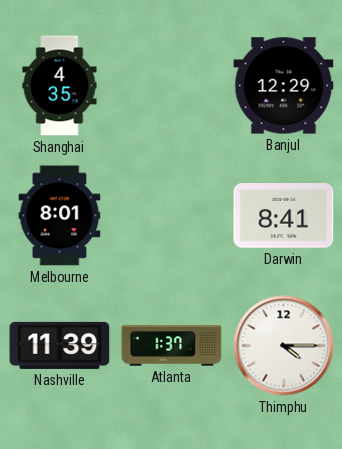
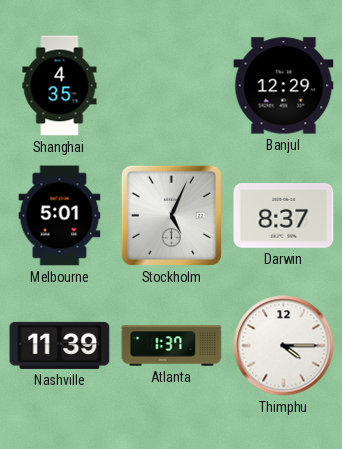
Melbourne: 8:01 -> 5:01 (60, 216)
Stockholm: none -> 5:04 (171, 215)
Darwin: 8:41 -> 8:37 (284, 216)
